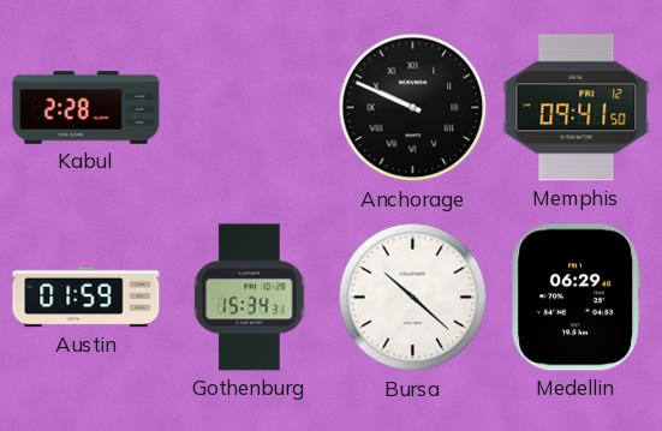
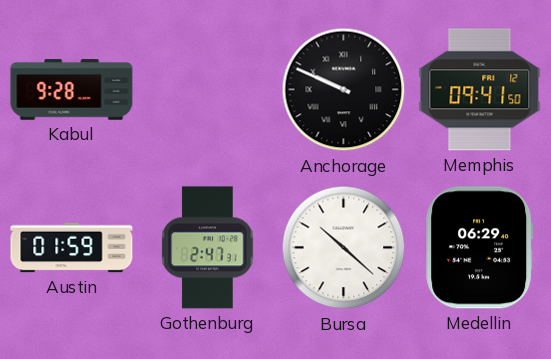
Kabul: 2:28 -> 9:28 (72, 90)
Gothenburg: 15:34 -> 2:47 (208, 248)
